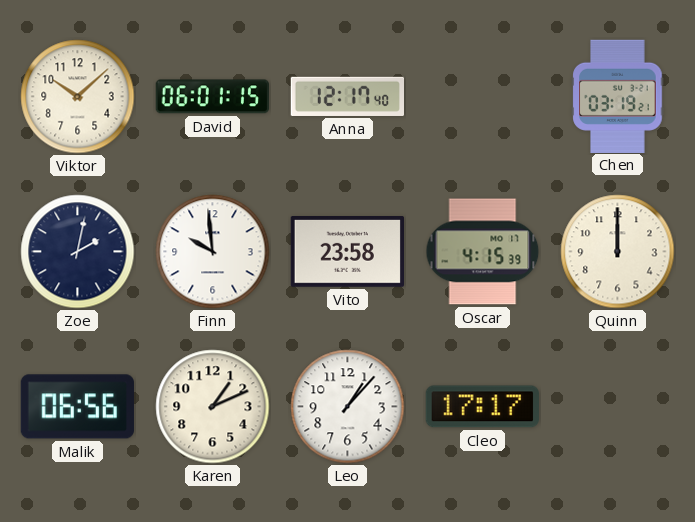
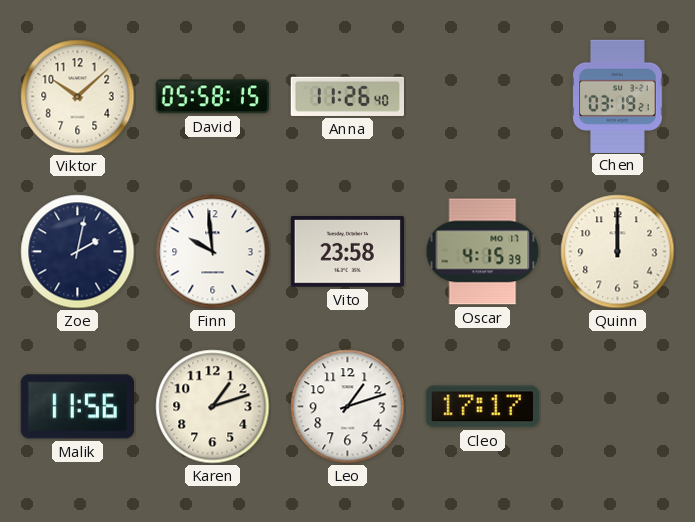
David: 06:01 -> 05:58 (212, 97)
Anna: 12:17 -> 11:26 (347, 96)
Malik: 06:56 -> 11:56 (77, 407)
Karen: 1:11 -> 1:12 (213, 407)
Leo: 1:07 -> 1:12 (348, 407)
